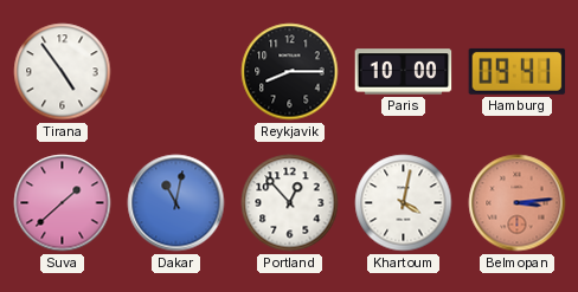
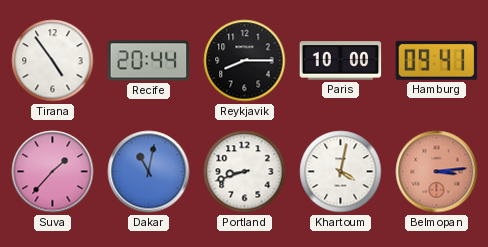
Recife: none -> 20:44 (149, 61)
Suva: 1:38 -> 1:37 (53, 172)
Portland: 12:53 -> 8:42 (245, 172)
